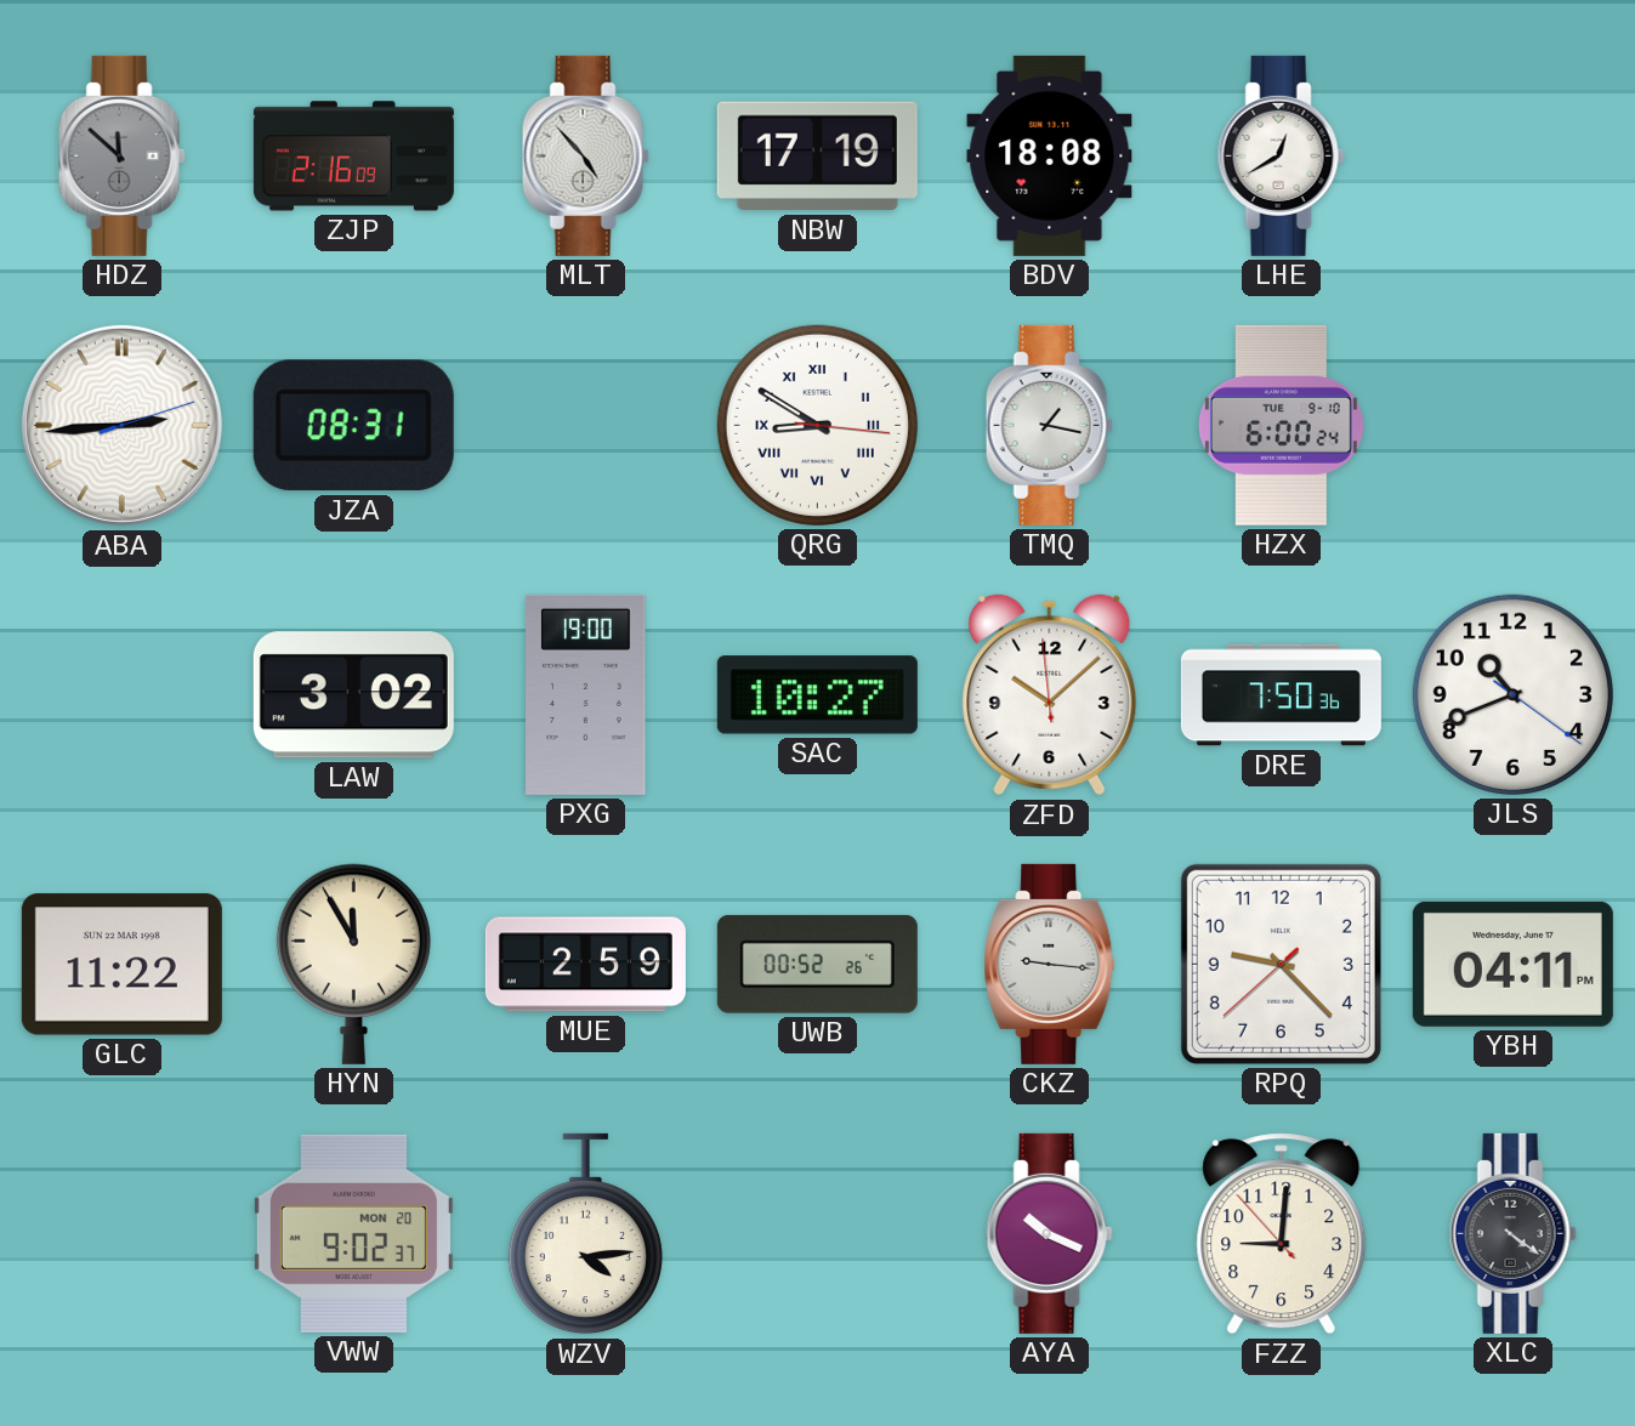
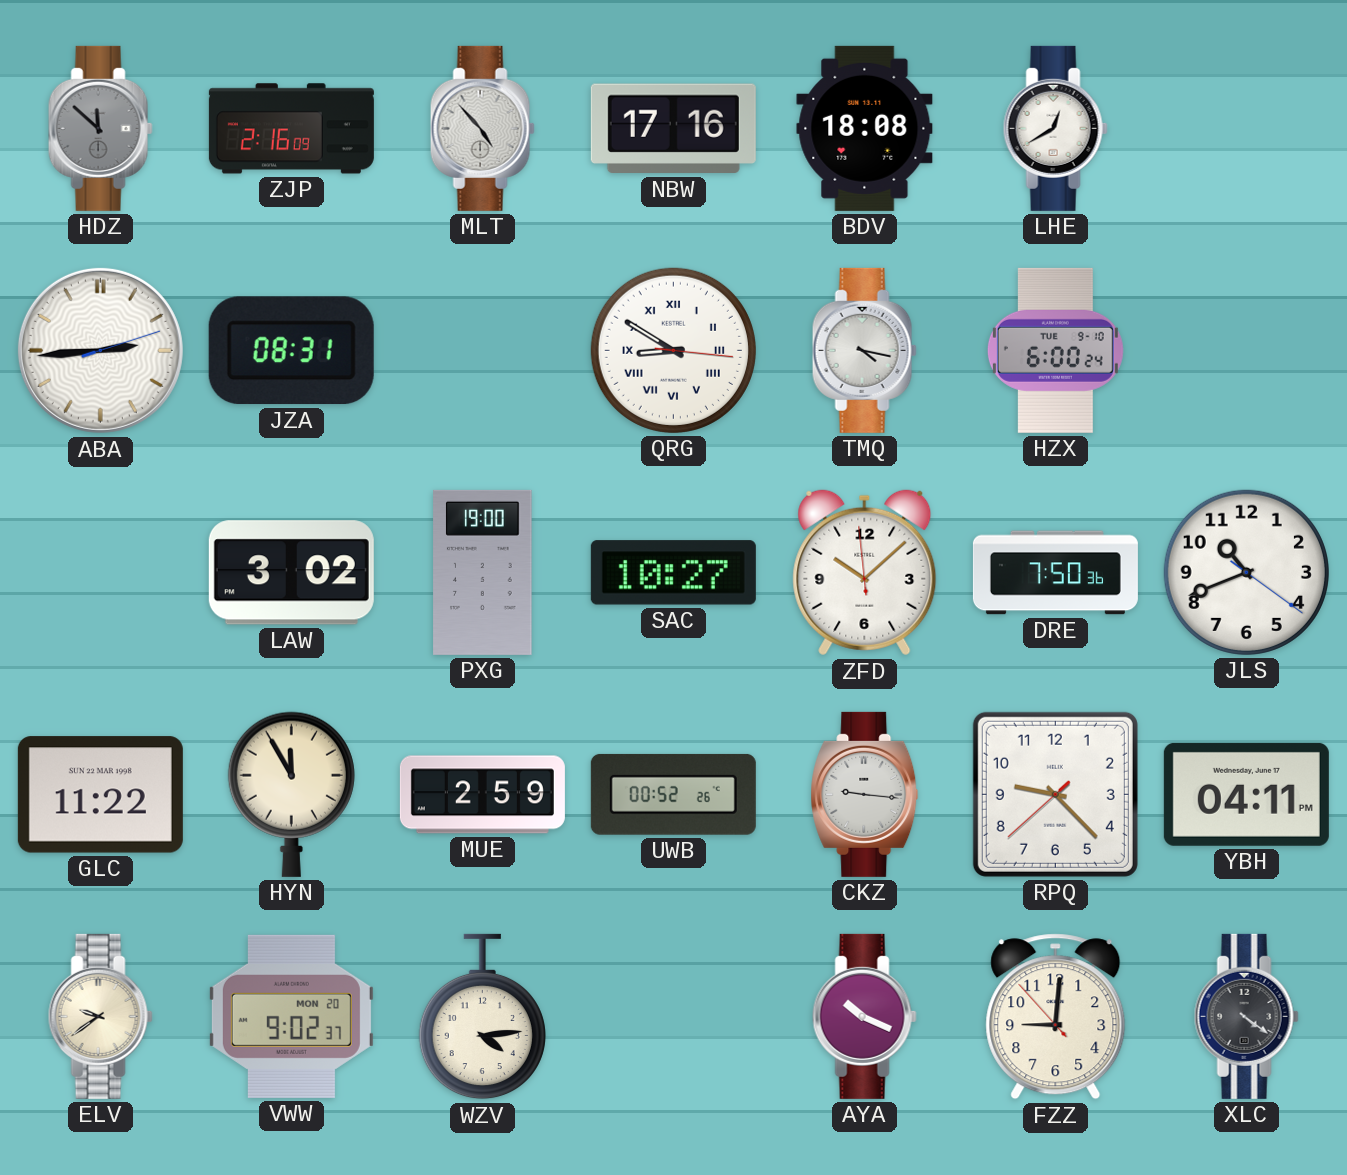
NBW: 17:19 -> 17:16 (673, 129)
TMQ: 1:17 -> 4:17 (864, 350)
ELV: none -> 9:39 (100, 1016)
